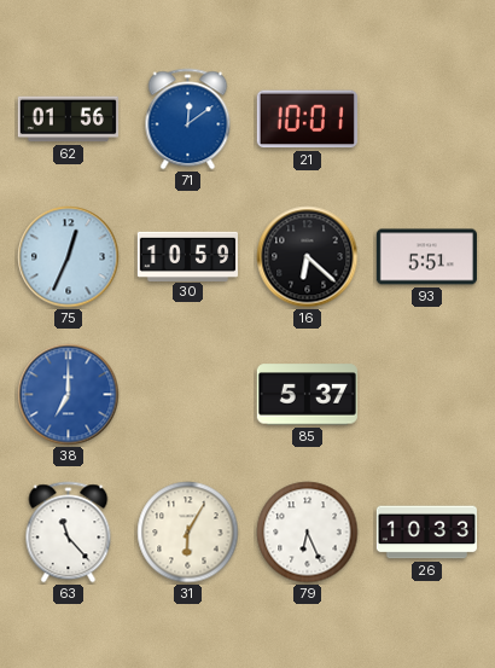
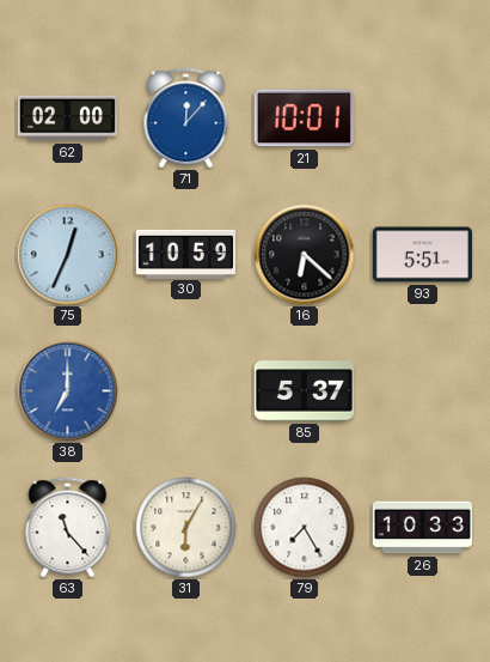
62: 01:56 -> 02:00 (67, 119)
71: 12:09 -> 12:07 (186, 119)
79: 6:26 -> 7:25 (305, 528)
